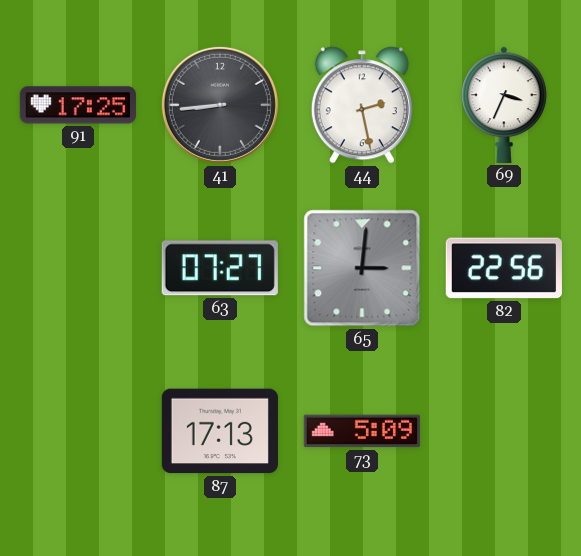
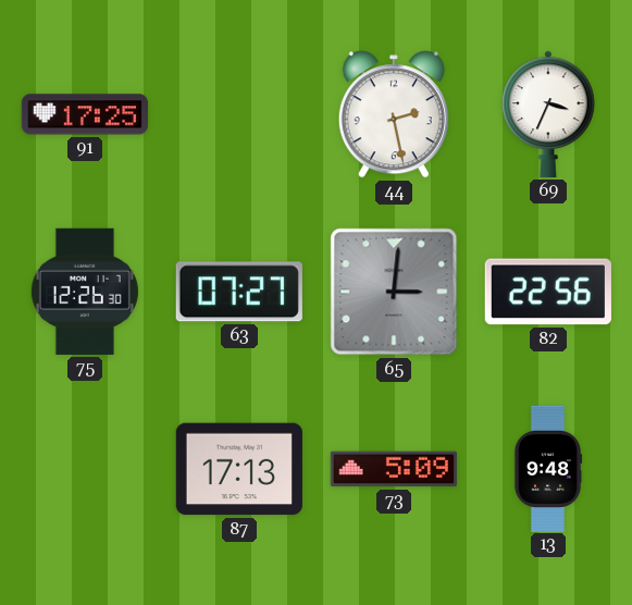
41: 8:44 -> none (220, 105)
75: none -> 12:26 (85, 292)
13: none -> 9:48 (548, 468)
